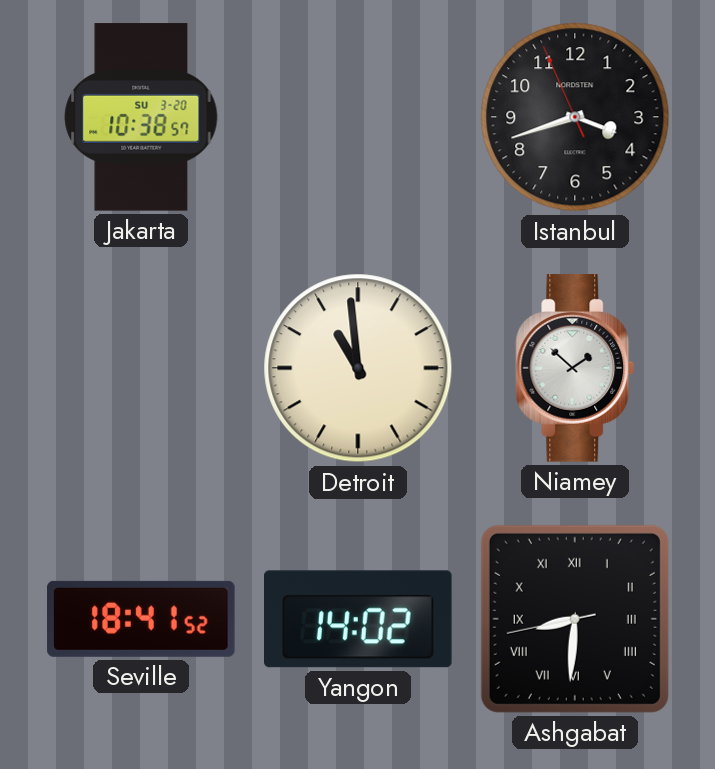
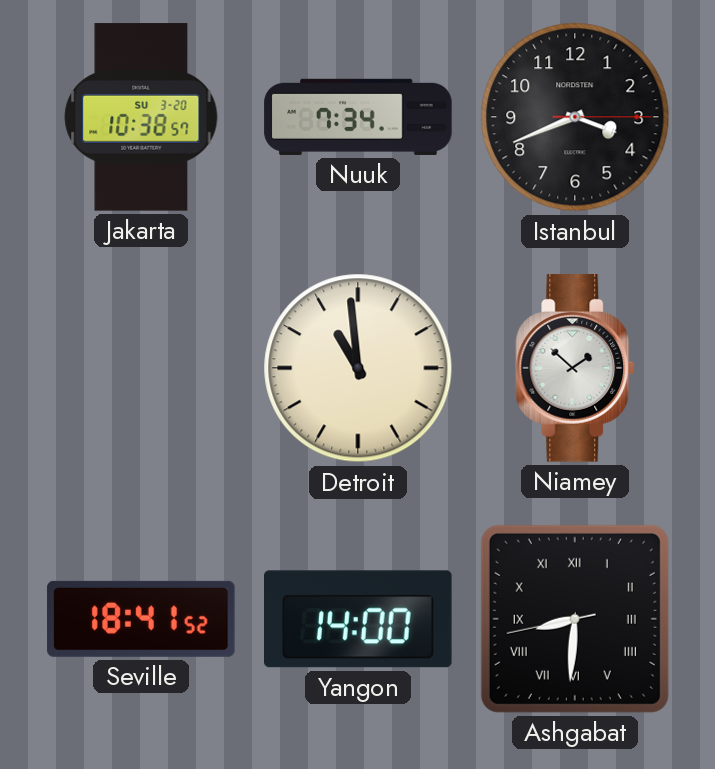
Nuuk: none -> 7:34 (358, 117)
Istanbul: 3:41:56 -> 3:41:15 (575, 117)
Yangon: 14:02 -> 14:00 (359, 619)
